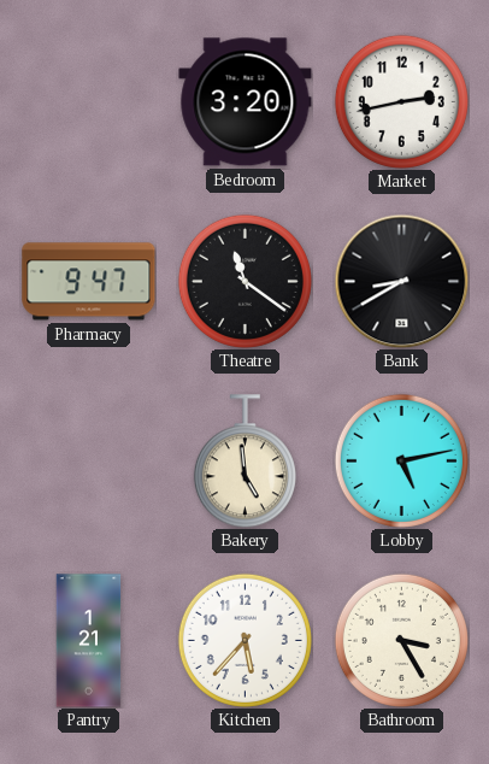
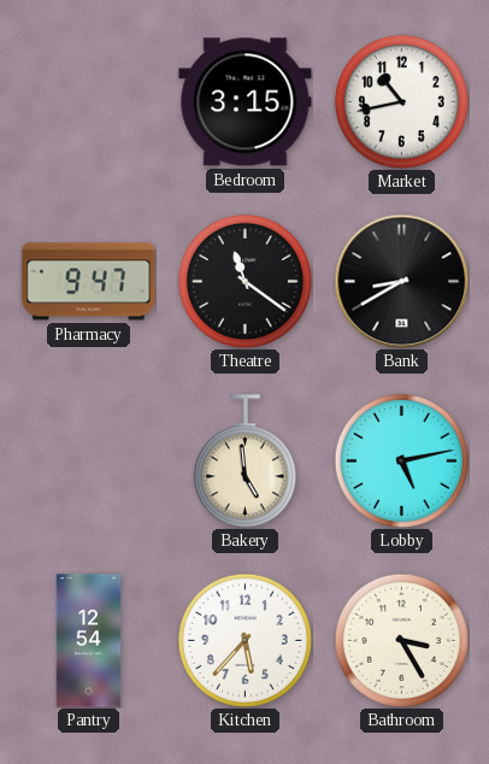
Bedroom: 3:20 -> 3:15 (246, 102)
Market: 2:43 -> 10:43 (401, 101)
Pantry: 1:21 -> 12:54 (89, 641)
